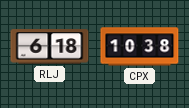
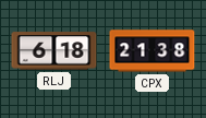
CPX: 10:38 -> 21:38 (153, 51)
